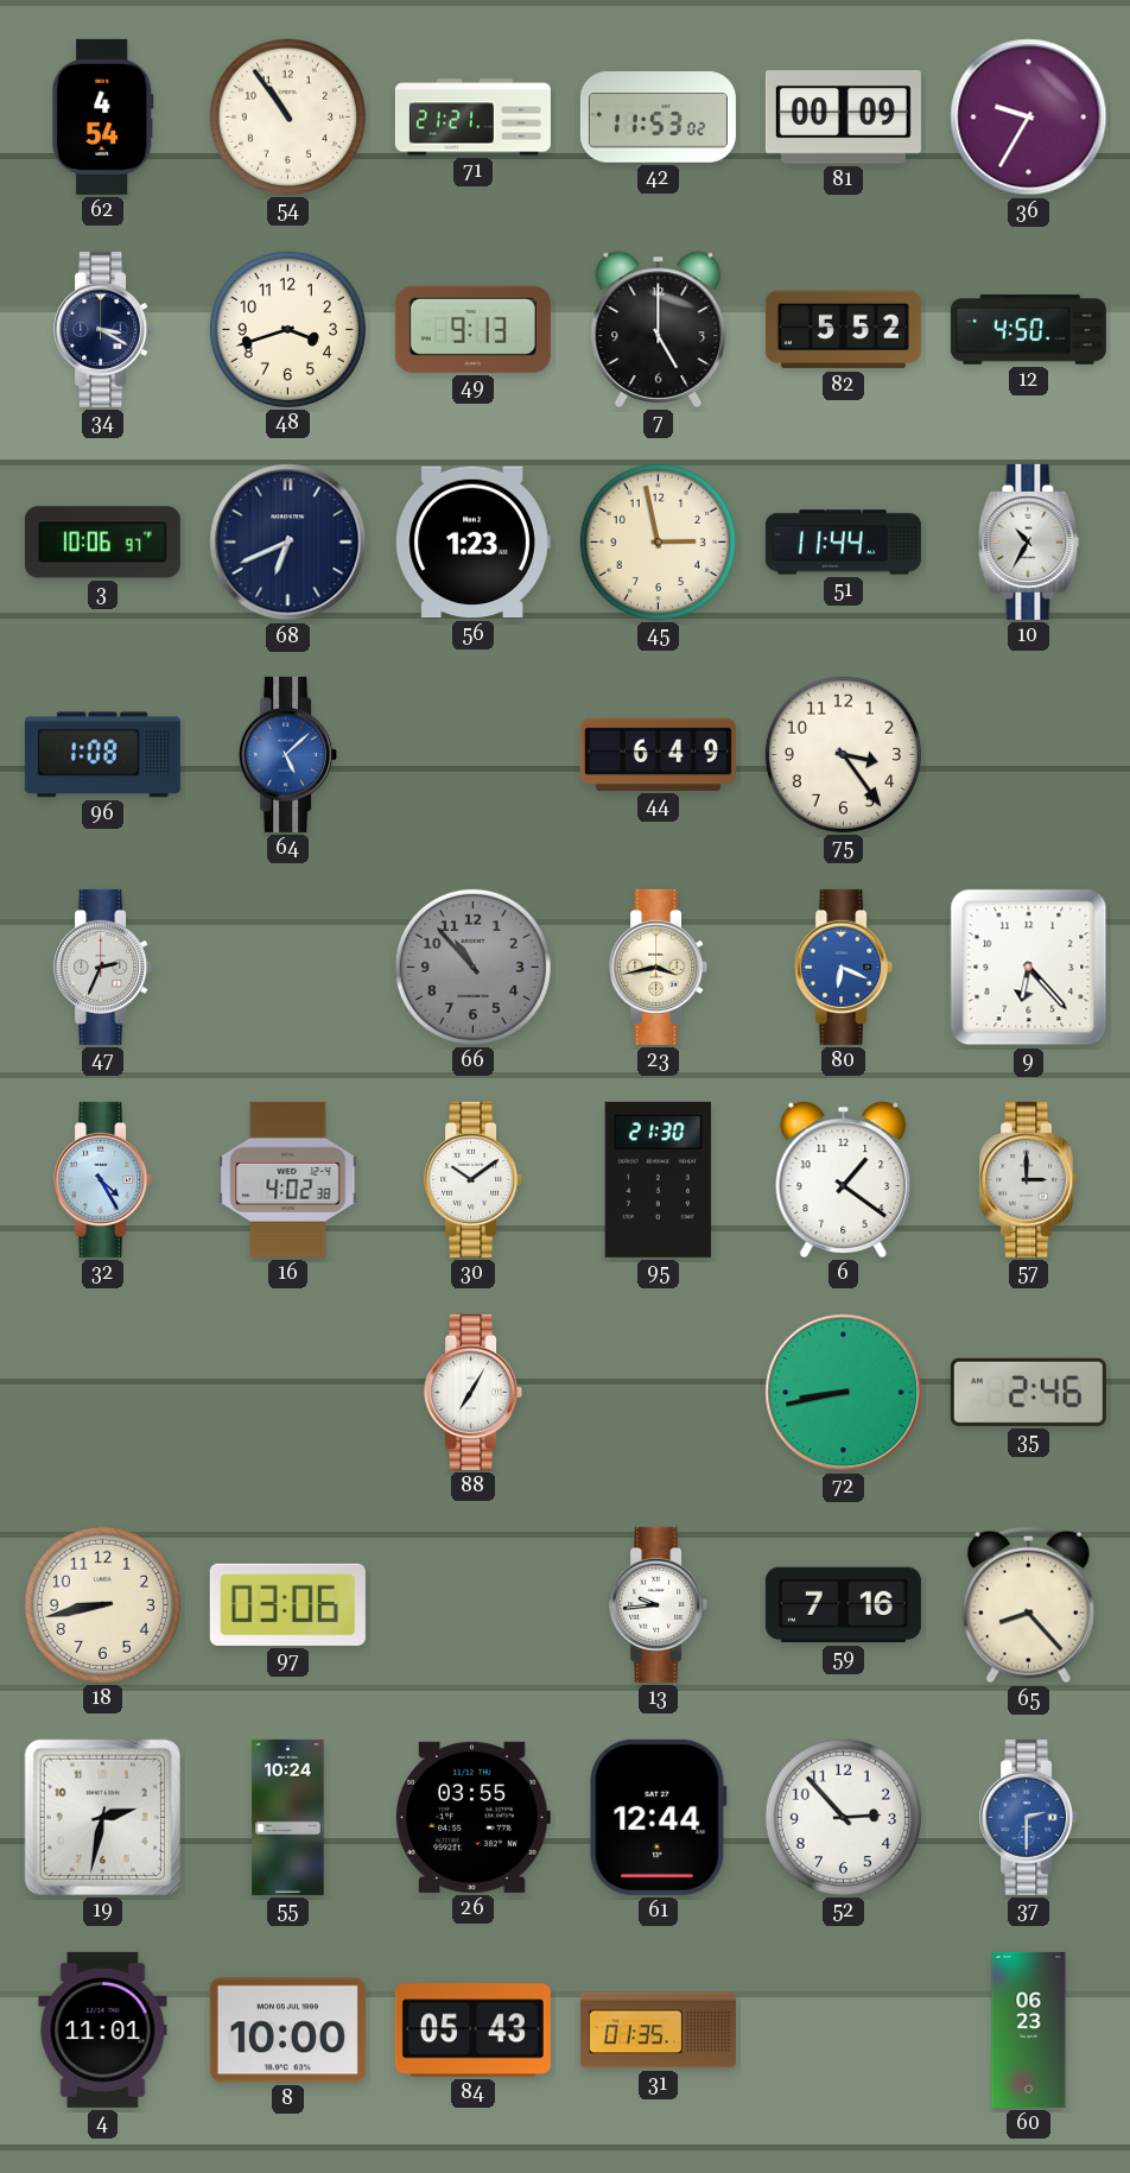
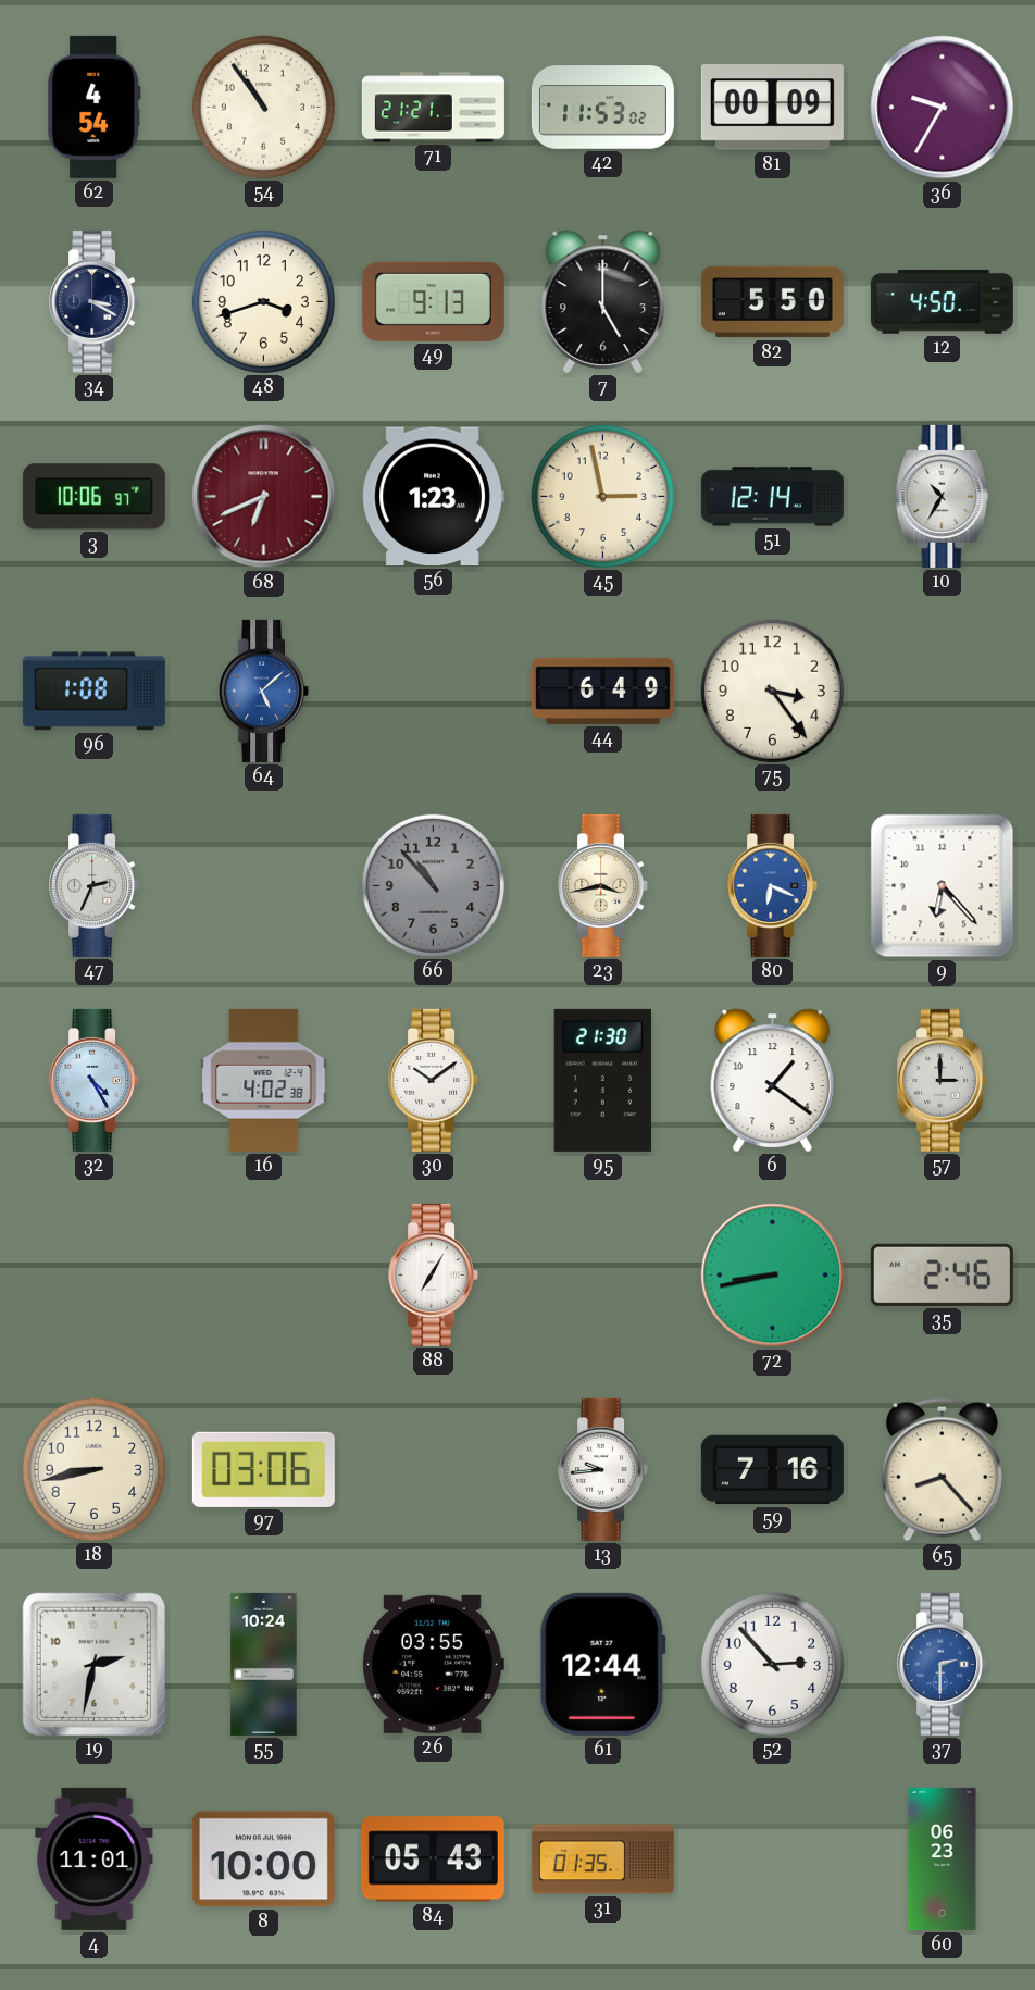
82: 5:52 -> 5:50 (772, 302)
68 dial: navy -> burgundy (264, 497)
51: 11:44 -> 12:14 (772, 497)
